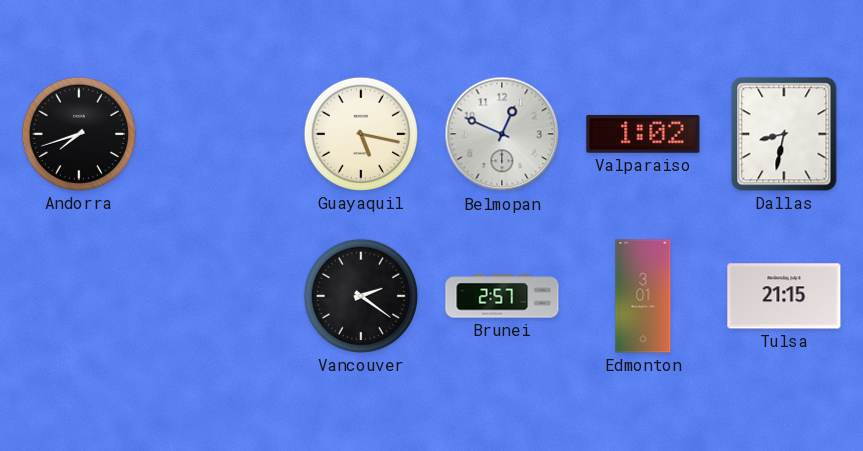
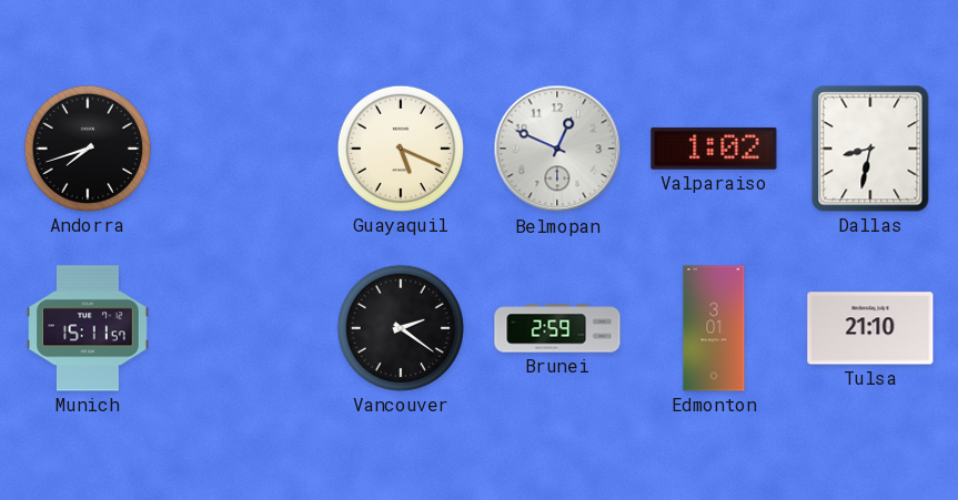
Guayaquil: 5:17 -> 5:19 (401, 149)
Munich: none -> 15:11 (88, 328)
Brunei: 2:57 -> 2:59 (557, 328)
Tulsa: 21:15 -> 21:10 (870, 328)
